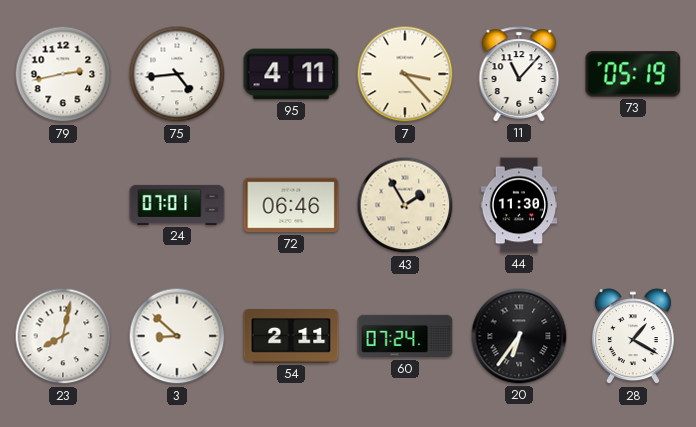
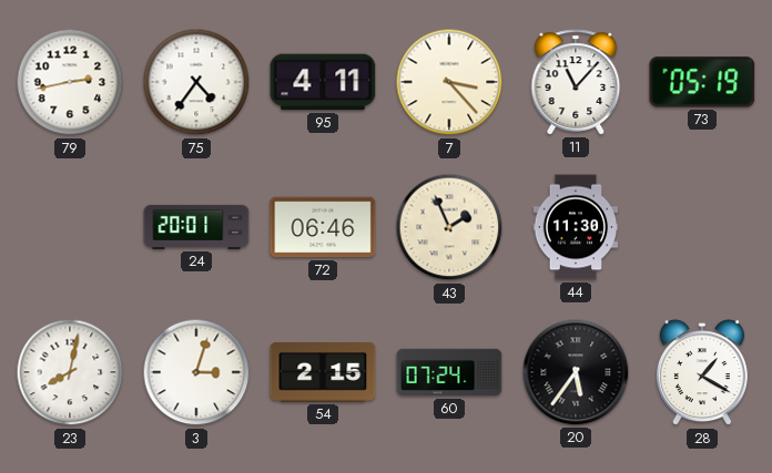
75: 4:44 -> 4:36 (196, 82)
24: 07:01 -> 20:01 (196, 227)
43: 1:55 -> 1:56 (449, 227)
3: 8:52 -> 3:03 (196, 372)
54: 2:11 -> 2:15 (323, 373)
20: 6:36 -> 5:36 (576, 372)
